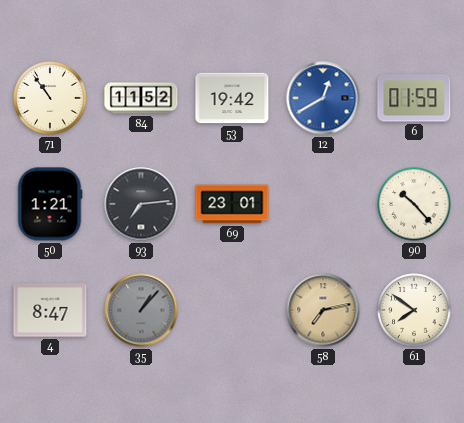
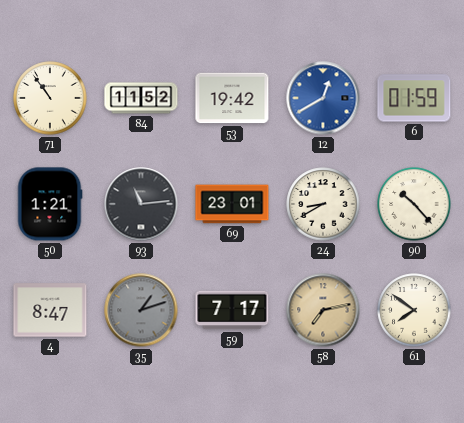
93: 7:14 -> 11:14 (141, 204)
24: none -> 8:40 (323, 204)
35: 1:07 -> 1:12 (141, 310)
59: none -> 7:17 (232, 310)
